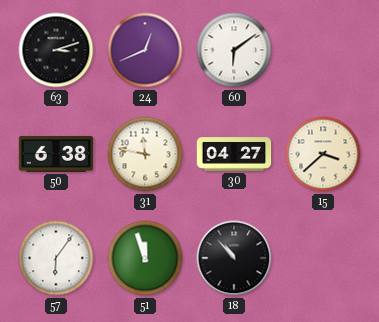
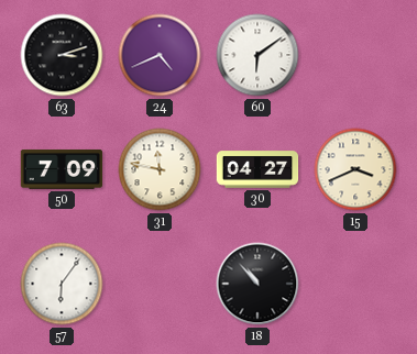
24: 12:41 -> 4:41 (160, 55)
50: 6:38 -> 7:09 (62, 169)
15: 3:38 -> 3:41 (355, 169)
51: 11:57 -> none (145, 258)
